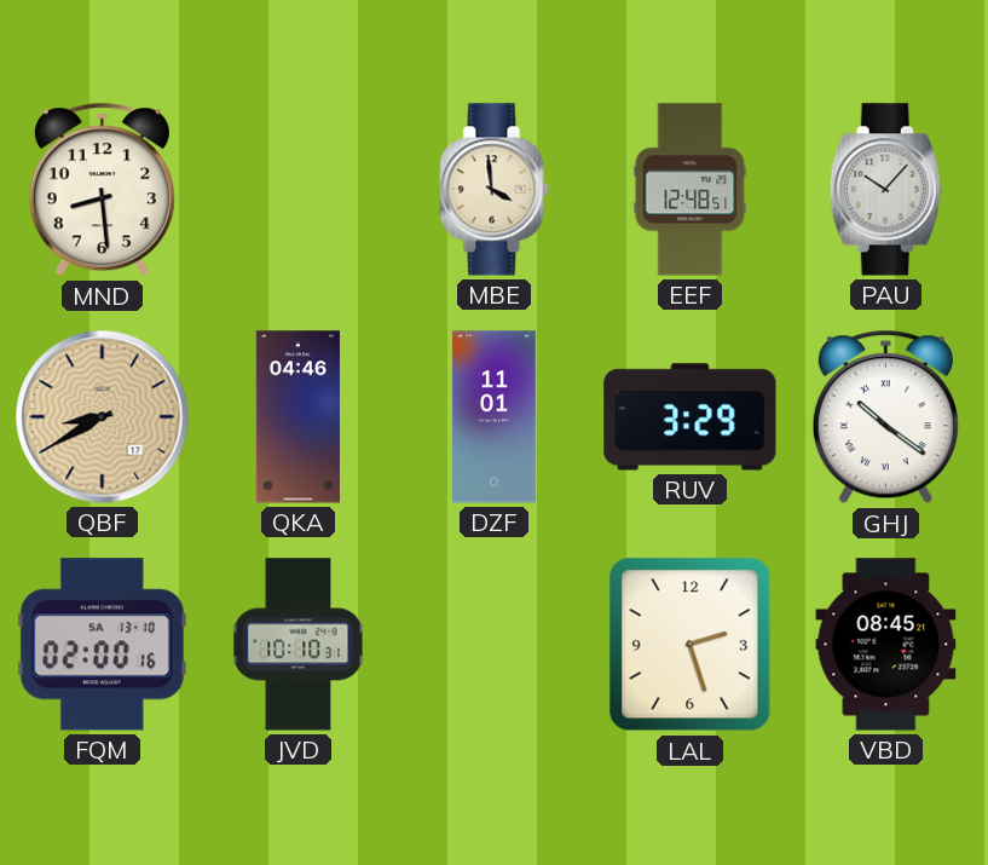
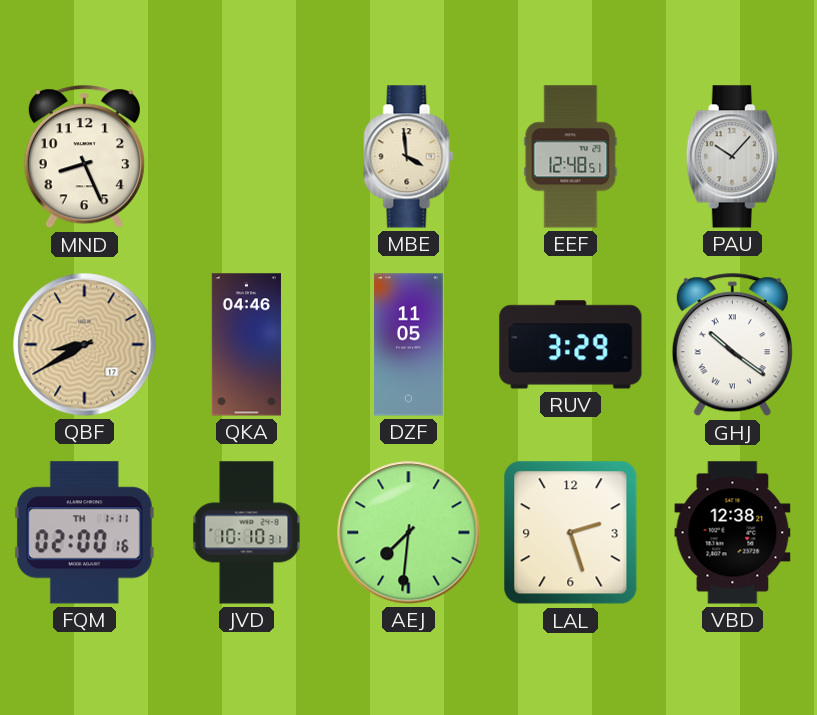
MND: 8:29 -> 8:26 (84, 157)
DZF: 11:01 -> 11:05 (409, 345)
FQM date: SA 13-10 -> TH 1-11 (84, 533)
AEJ: none -> 7:31 (409, 533)
VBD: 08:45 -> 12:38 (733, 533)
